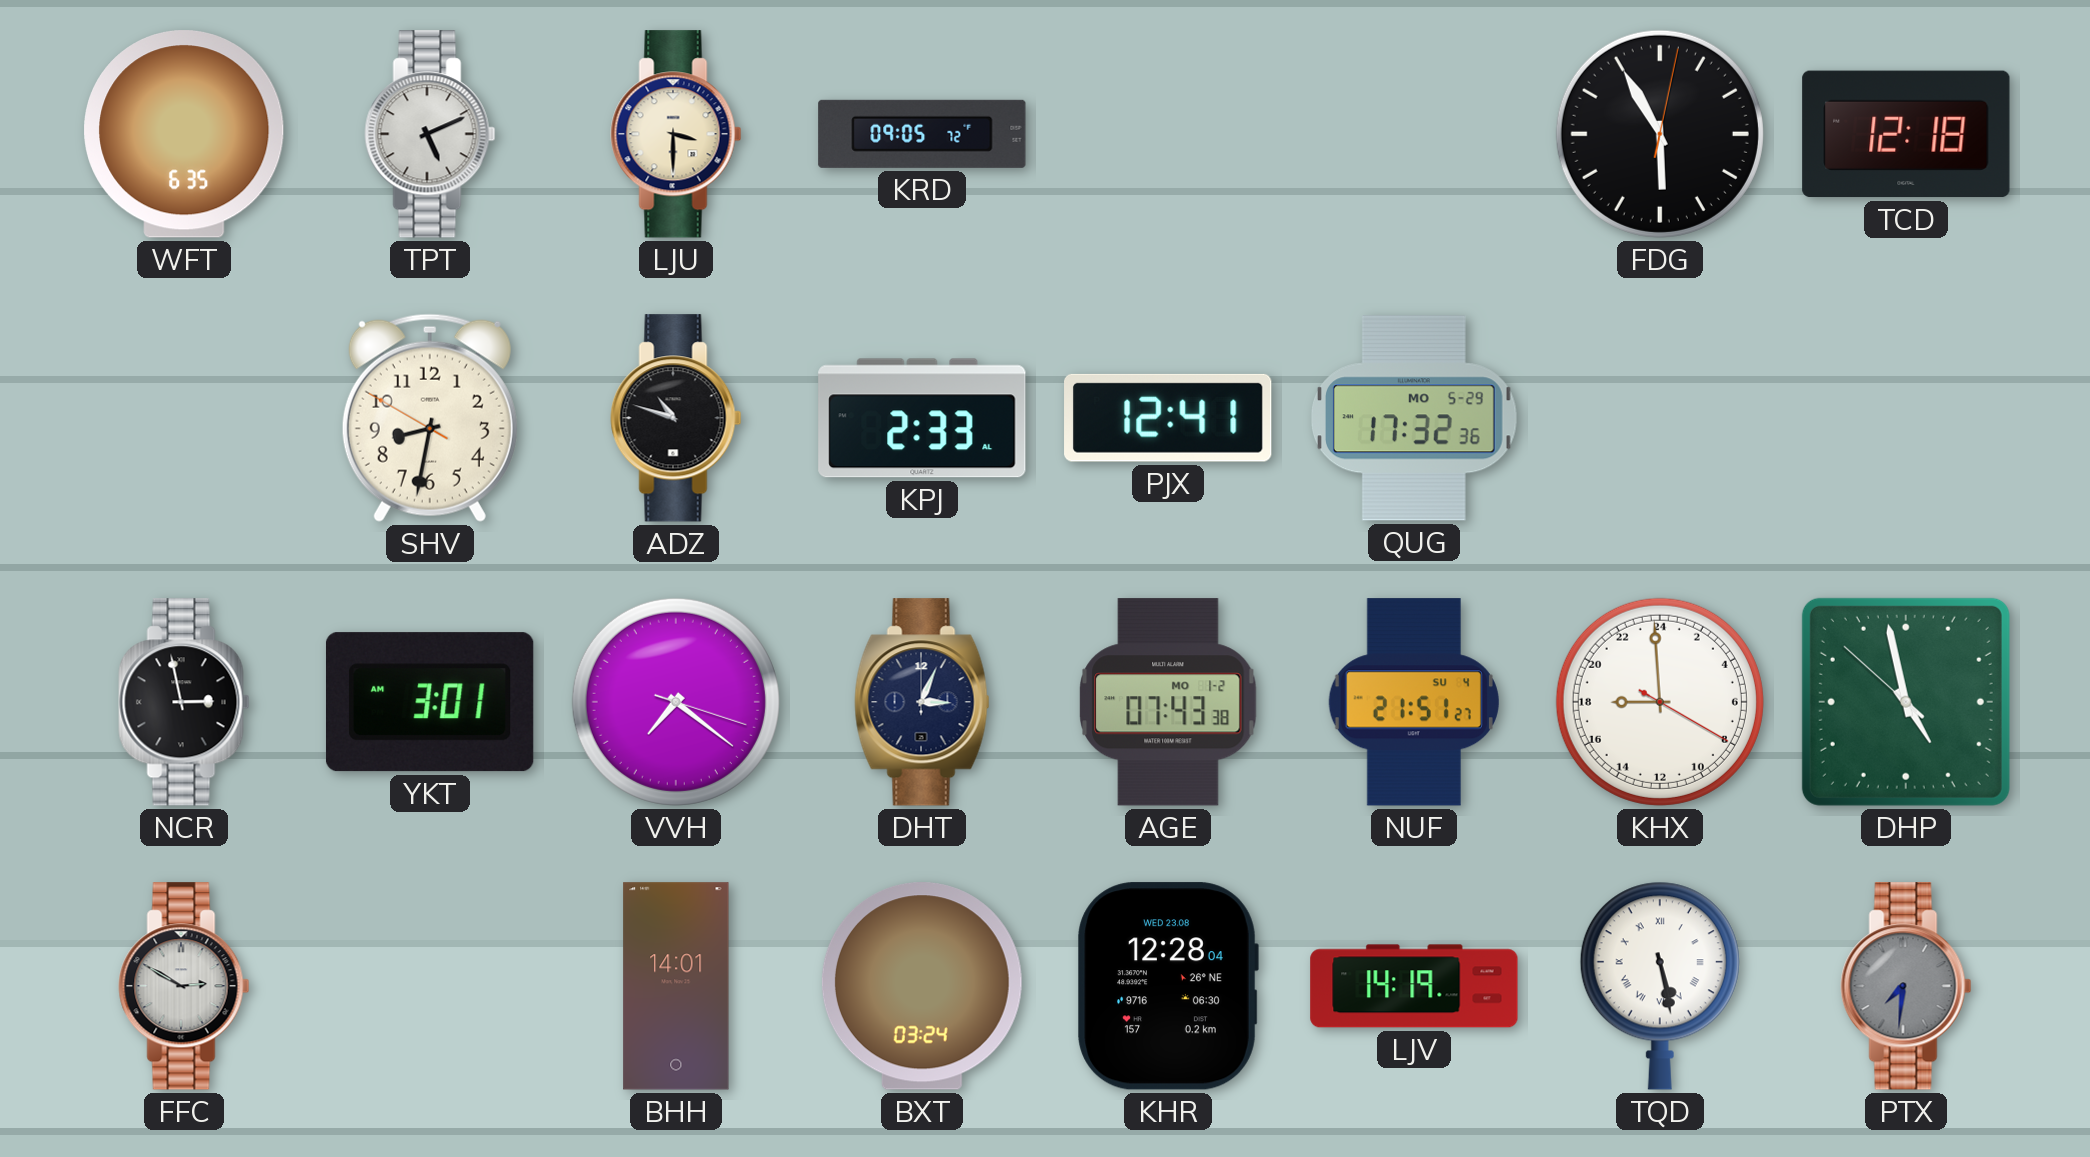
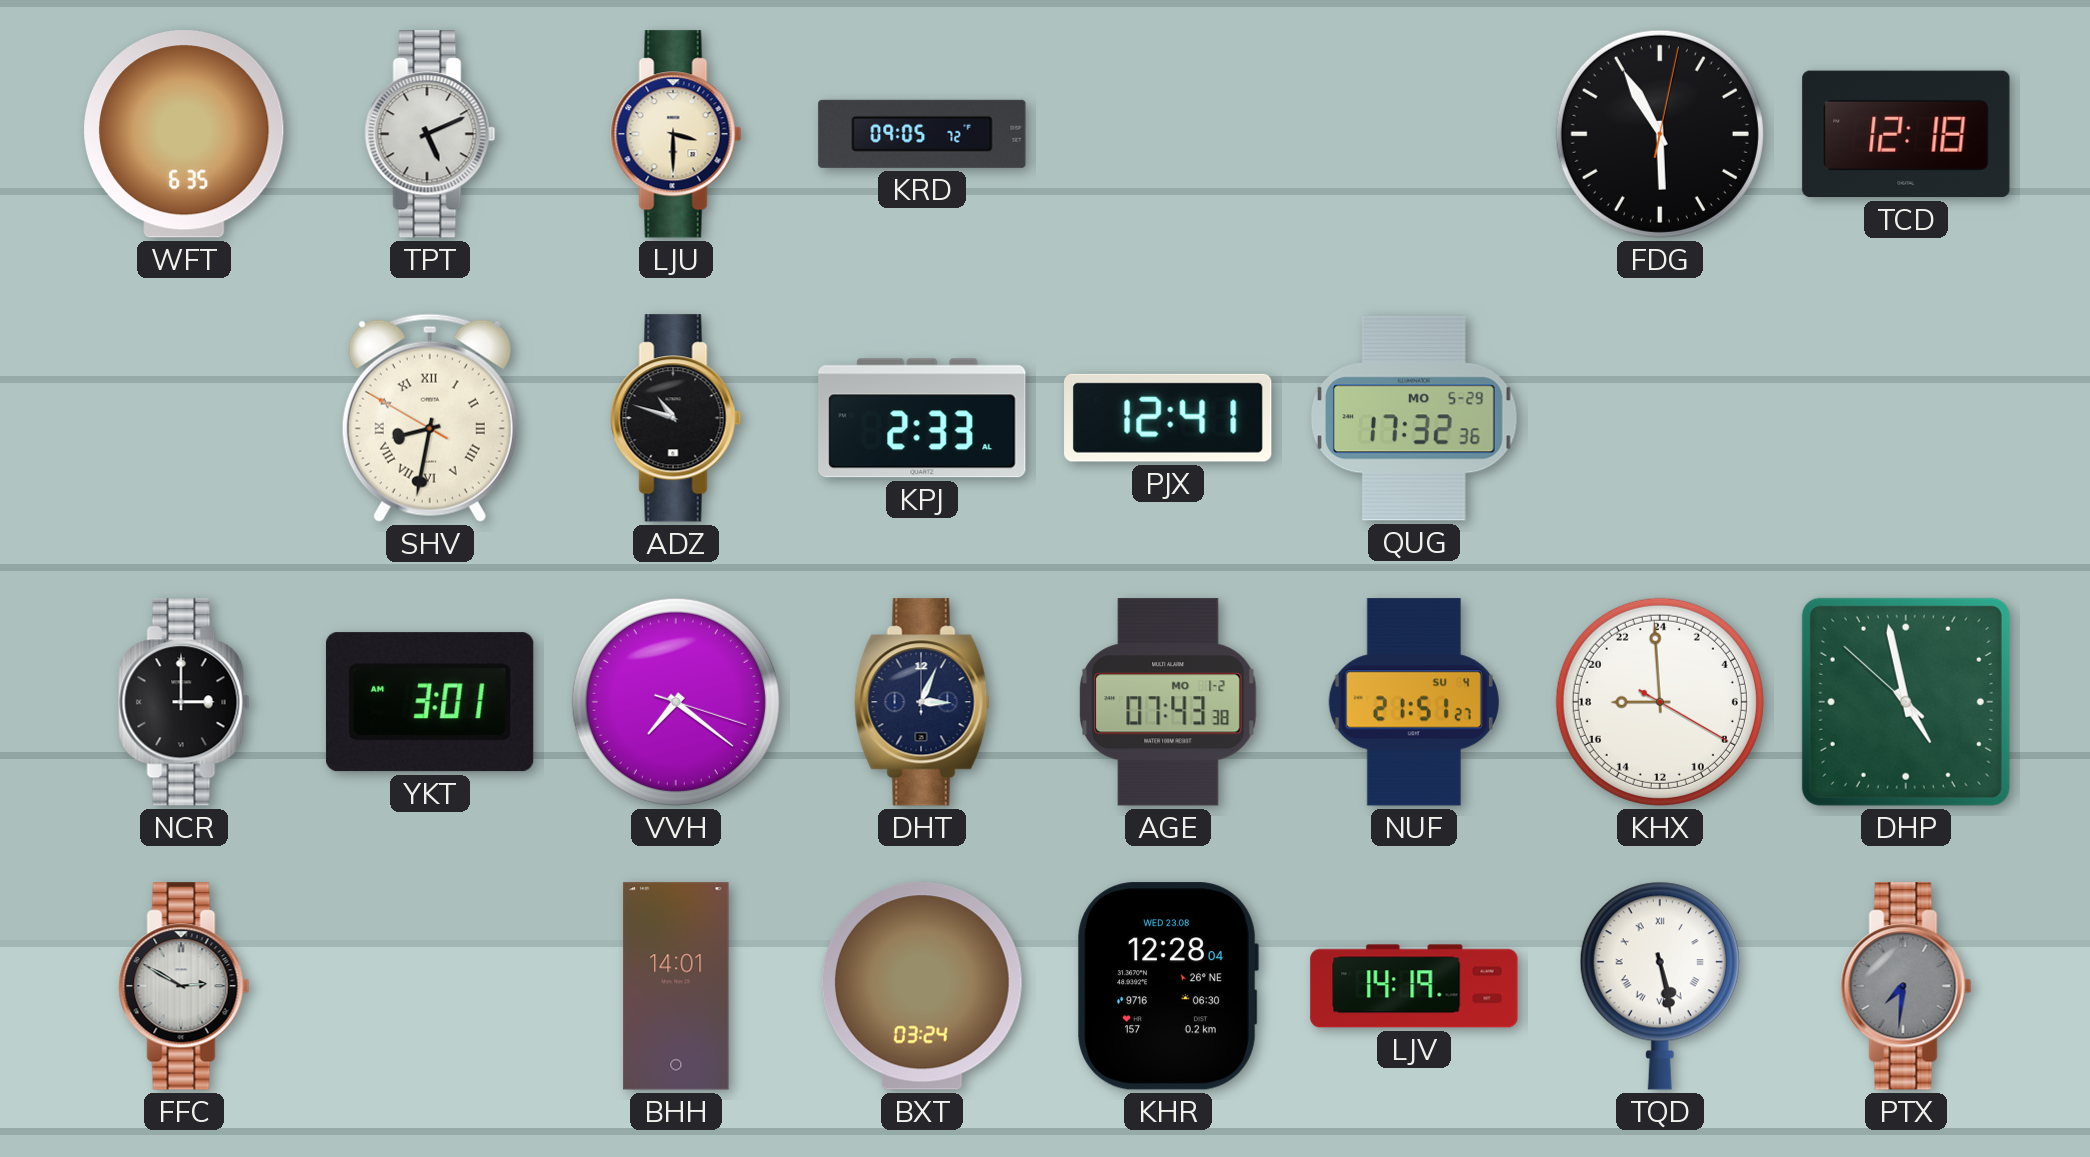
SHV numerals: Arabic -> Roman (430, 418)
NCR: 2:58 -> 3:00 (184, 702)
